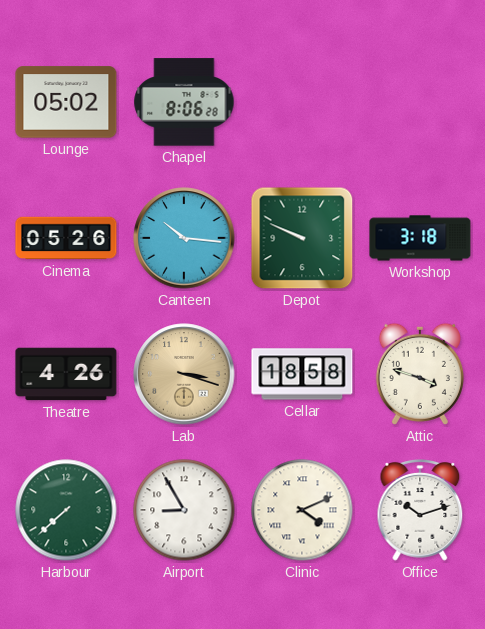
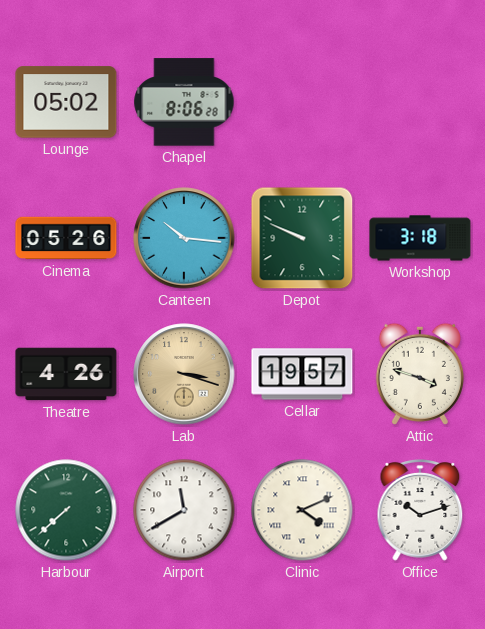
Cellar: 18:58 -> 19:57 (302, 374)
Airport: 8:55 -> 11:40 (184, 510)
